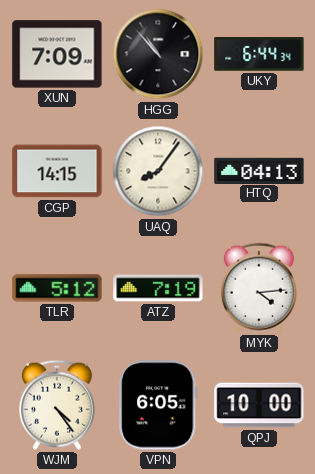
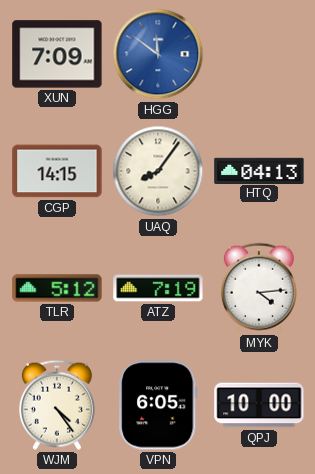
HGG: 10:53 -> 11:51 (158, 54)
HGG dial: black -> blue (158, 54)
UKY: 6:44 -> none (259, 54)
